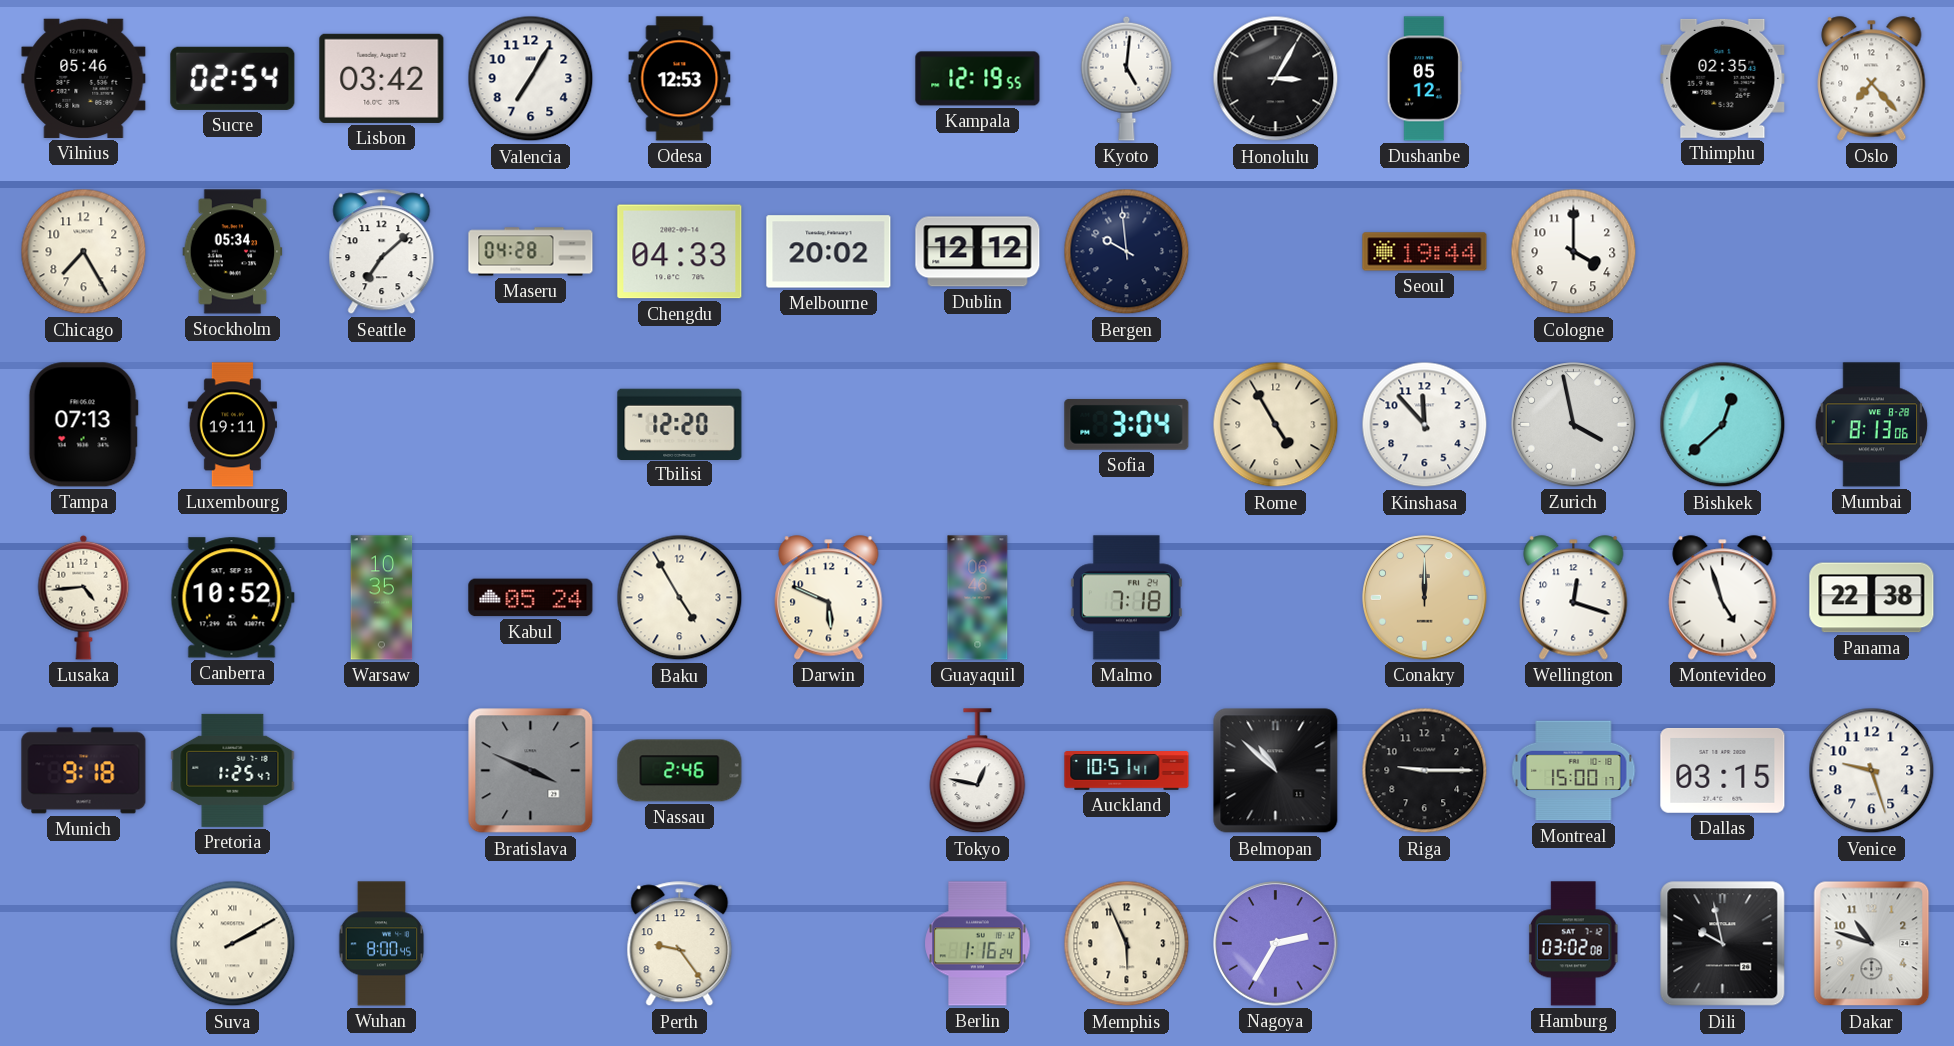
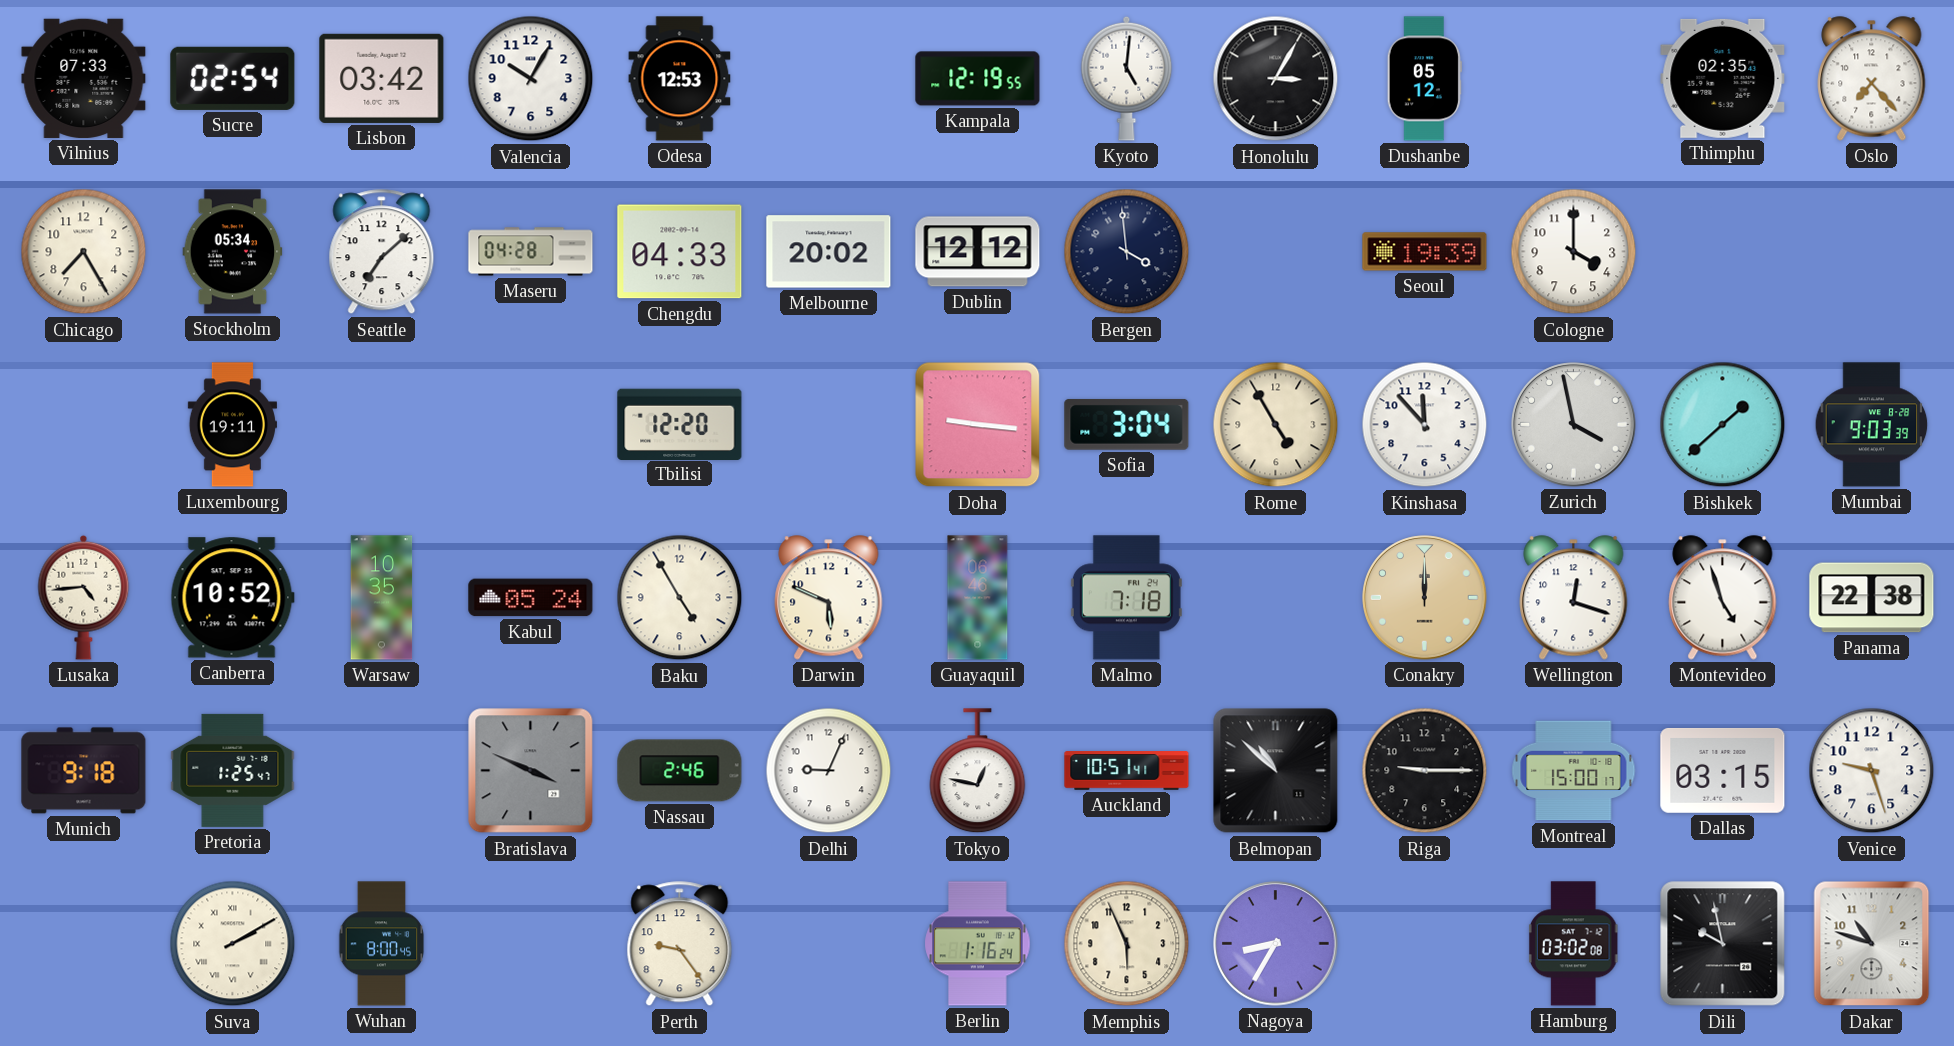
Vilnius: 05:46 -> 07:33 (84, 78)
Valencia: 7:05 -> 10:05 (531, 79)
Bergen: 9:59 -> 3:59 (1127, 252)
Seoul: 19:44 -> 19:39 (1425, 252)
Tampa: 07:13 -> none (83, 425)
Doha: none -> 9:16 (978, 425)
Bishkek: 12:38 -> 1:38 (1723, 425)
Mumbai: 8:13 -> 9:03 (1872, 425)
Delhi: none -> 9:04 (829, 771)
Nagoya: 2:35 -> 8:35 (1276, 944)
